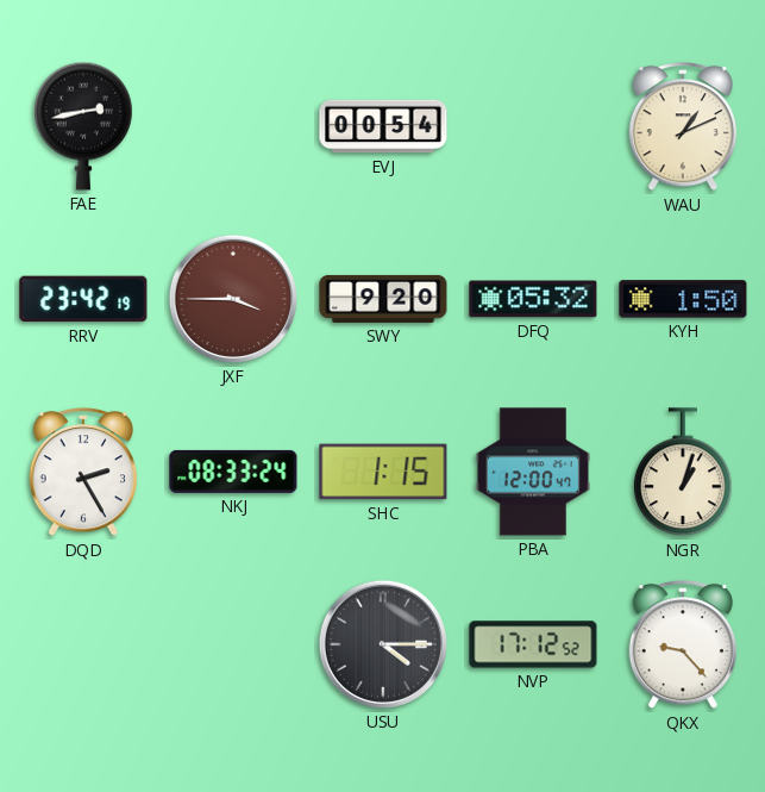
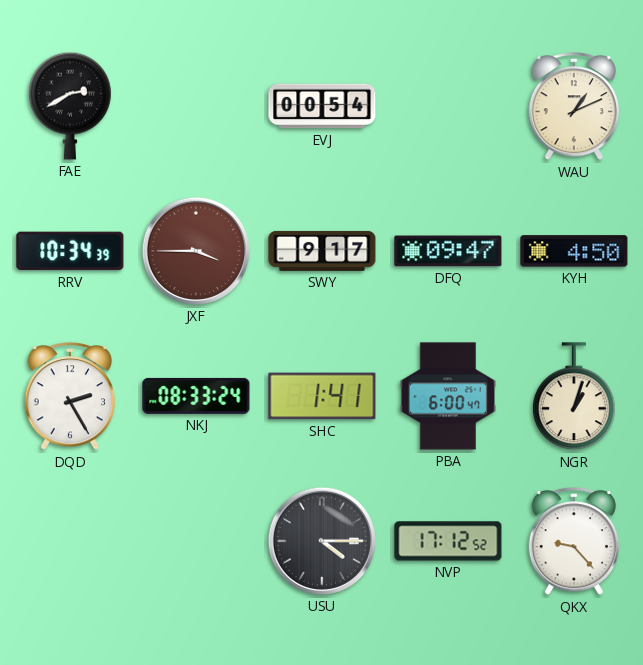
FAE: 2:43 -> 2:40 (71, 106)
RRV: 23:42 -> 10:34 (70, 251)
SWY: 9:20 -> 9:17 (322, 251)
DFQ: 05:32 -> 09:47 (448, 251)
KYH: 1:50 -> 4:50 (574, 251)
SHC: 1:15 -> 1:41 (322, 396)
PBA: 12:00 -> 6:00 (448, 396)
